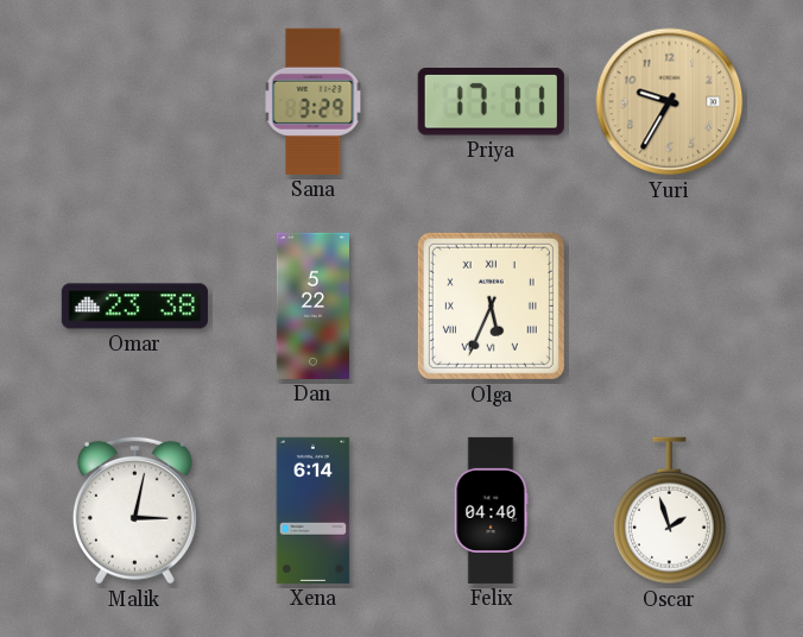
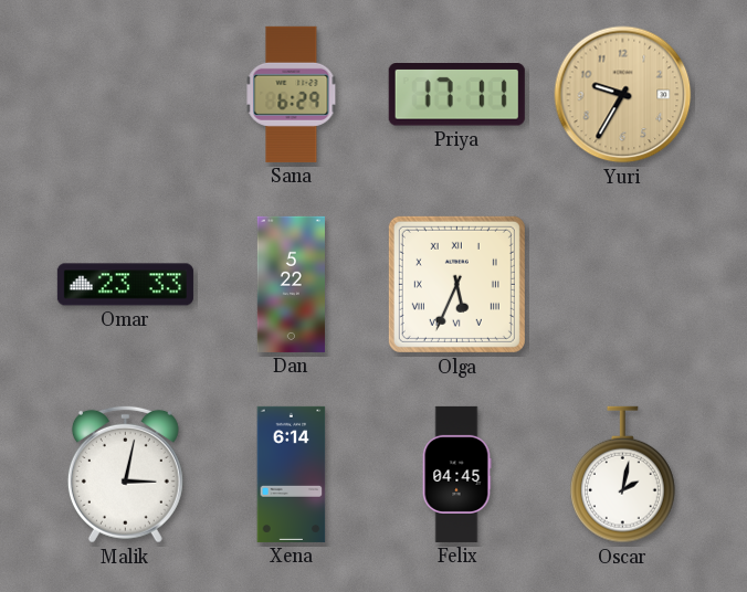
Sana: 3:29 -> 6:29 (292, 94)
Omar: 23:38 -> 23:33 (125, 285)
Felix: 04:40 -> 04:45 (456, 474)
Oscar: 1:57 -> 2:02 (622, 475)
